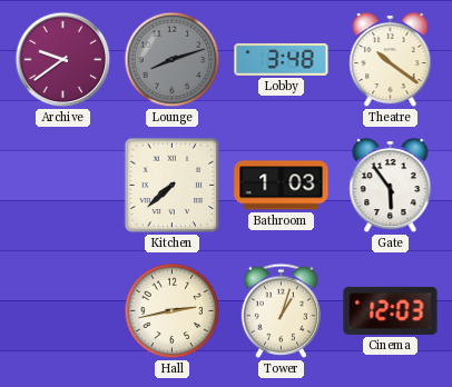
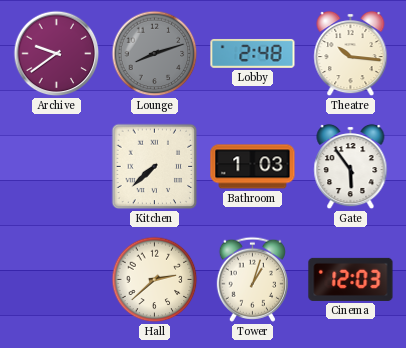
Lobby: 3:48 -> 2:48 (253, 53)
Theatre: 10:21 -> 10:16 (351, 54)
Hall: 2:43 -> 2:38 (155, 280)
